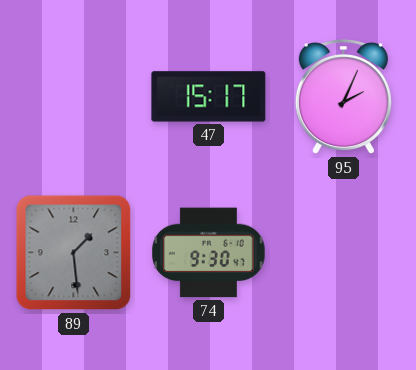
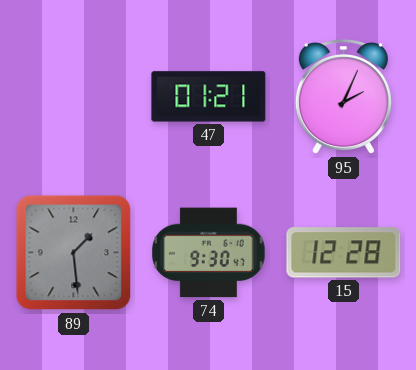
47: 15:17 -> 01:21 (209, 97)
15: none -> 12:28 (344, 253)
